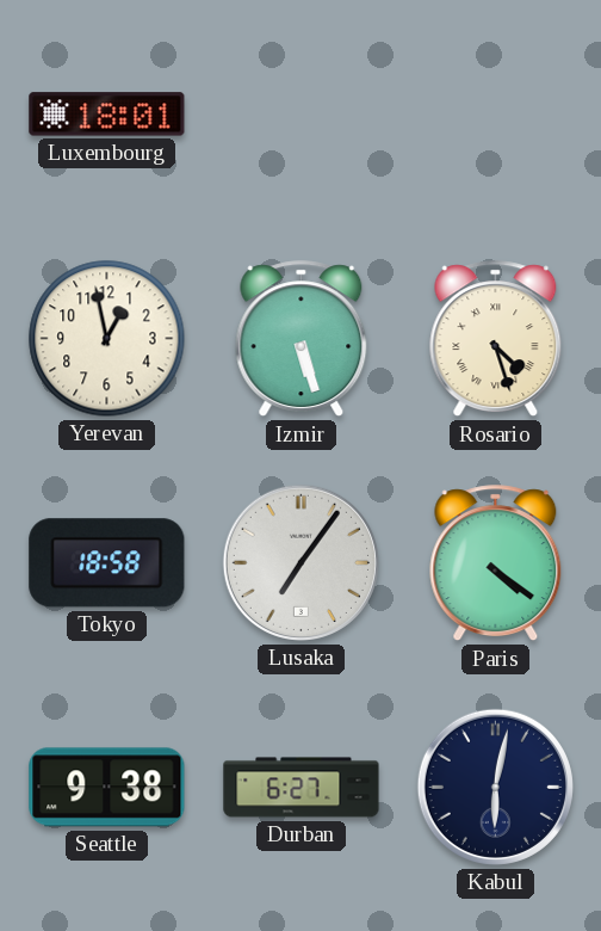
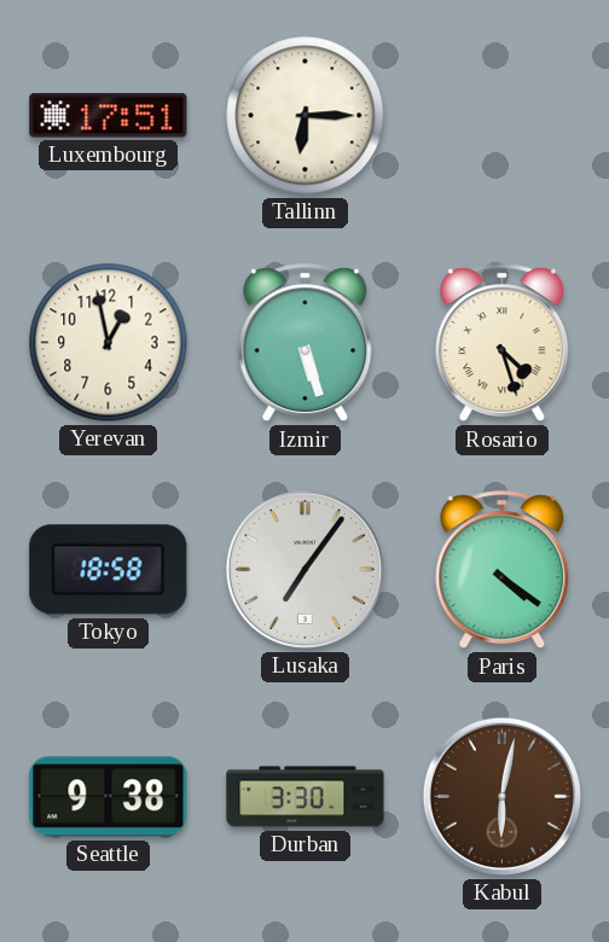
Luxembourg: 18:01 -> 17:51 (109, 116)
Tallinn: none -> 6:15 (306, 116)
Durban: 6:27 -> 3:30 (306, 797)
Kabul dial: navy -> brown (501, 796)
